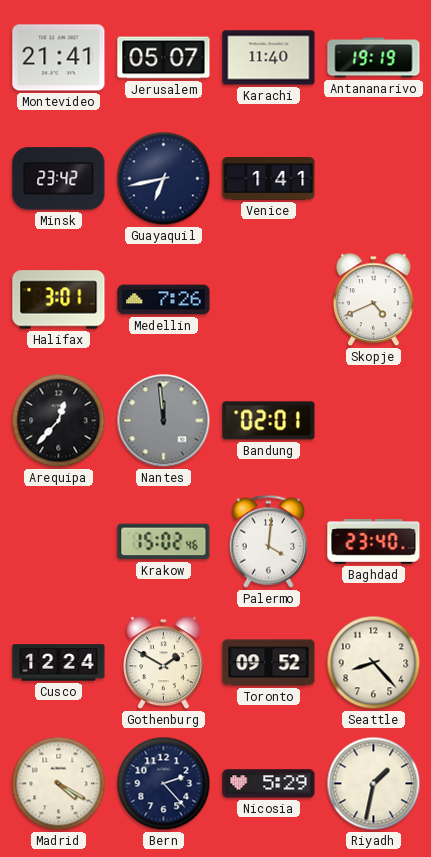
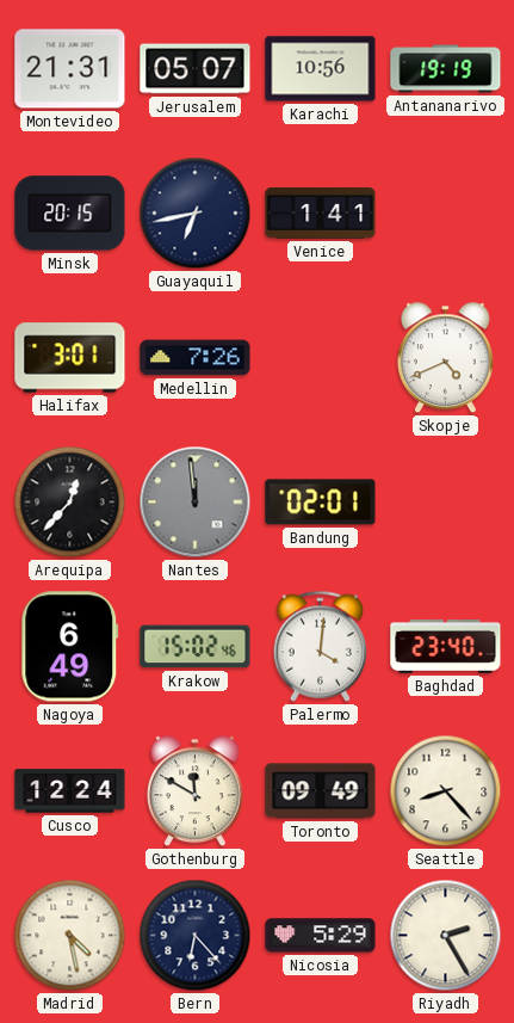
Montevideo: 21:41 -> 21:31 (70, 69)
Karachi: 11:40 -> 10:56 (321, 69)
Minsk: 23:42 -> 20:15 (70, 214)
Nagoya: none -> 6:49 (70, 647)
Gothenburg: 1:50 -> 11:50 (194, 791)
Toronto: 09:52 -> 09:49 (321, 791)
Madrid: 4:20 -> 4:28 (70, 936)
Bern: 2:23 -> 6:23 (196, 936)
Riyadh: 1:32 -> 2:25 (446, 936)
